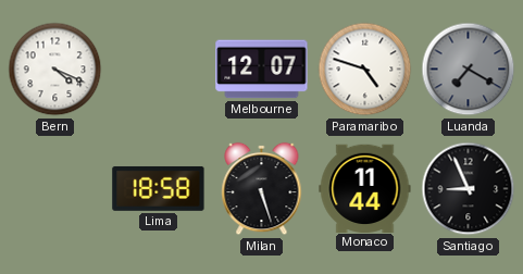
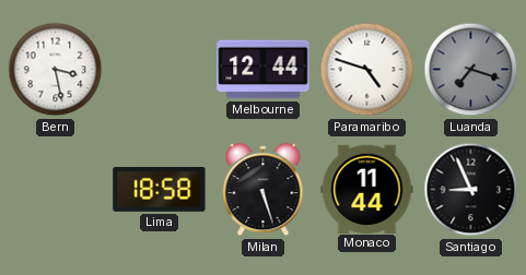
Bern: 4:19 -> 3:28 (56, 70)
Melbourne: 12:07 -> 12:44 (264, 70)
Luanda: 7:20 -> 7:18 (471, 70)
